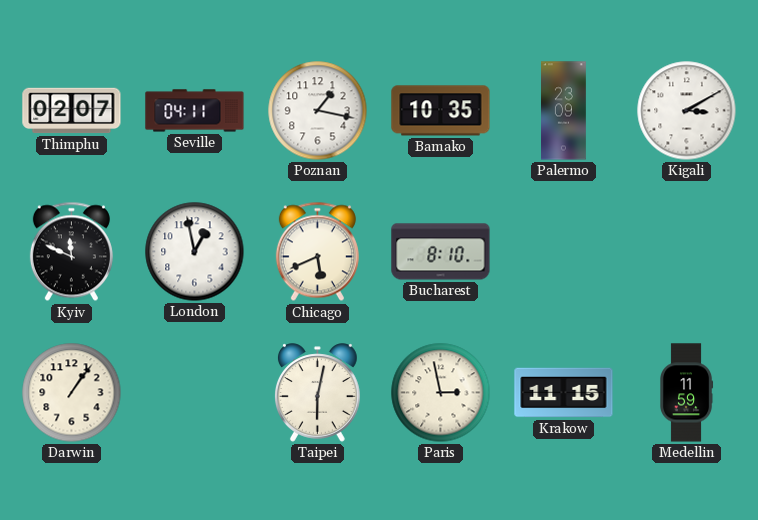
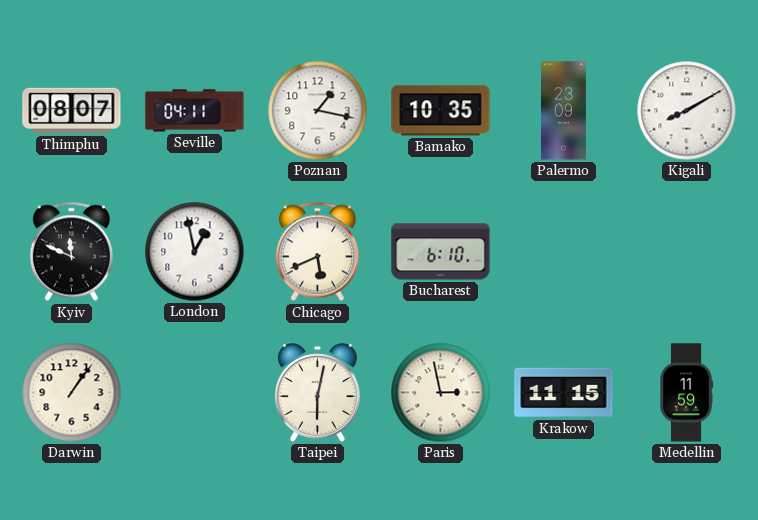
Thimphu: 02:07 -> 08:07 (72, 111)
Kigali: 3:10 -> 8:10 (687, 111)
Bucharest: 8:10 -> 6:10 (441, 252)
